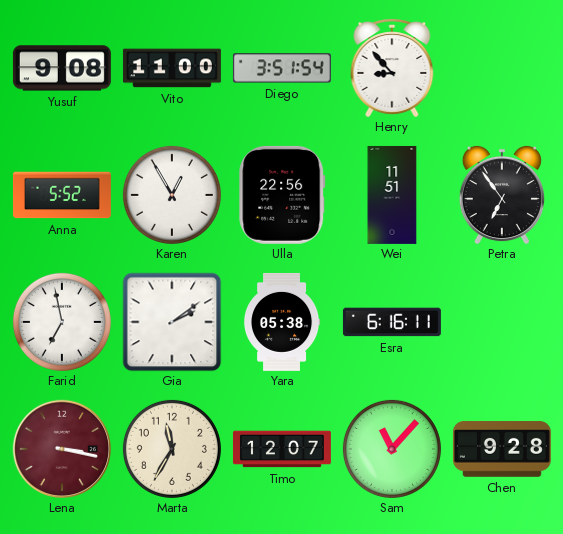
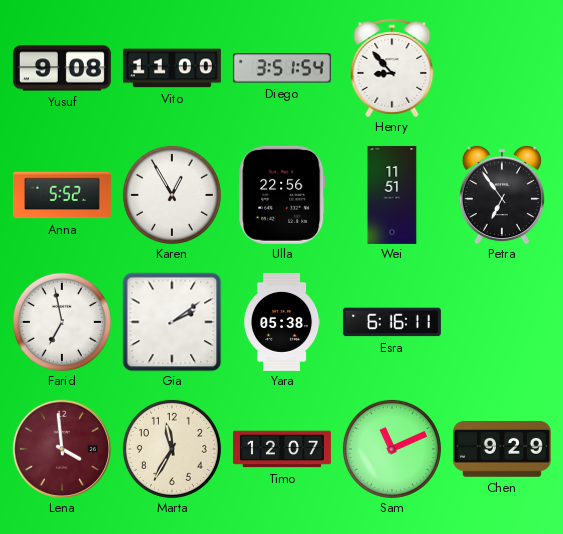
Lena: 3:17 -> 3:59 (61, 448)
Sam: 11:07 -> 11:11 (392, 449)
Chen: 9:28 -> 9:29 (502, 449)
